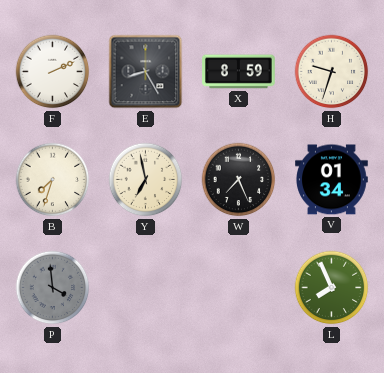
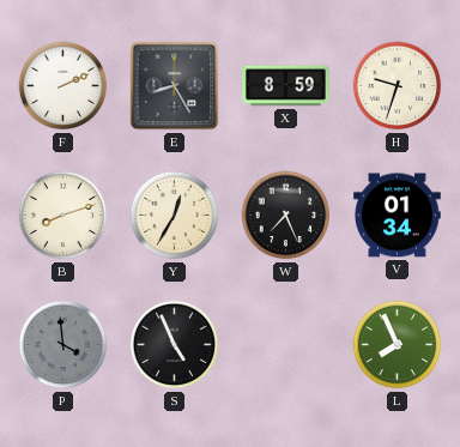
B: 7:33 -> 8:12 (63, 216)
Y: 6:58 -> 12:35 (175, 216)
S: none -> 4:56 (175, 345)
